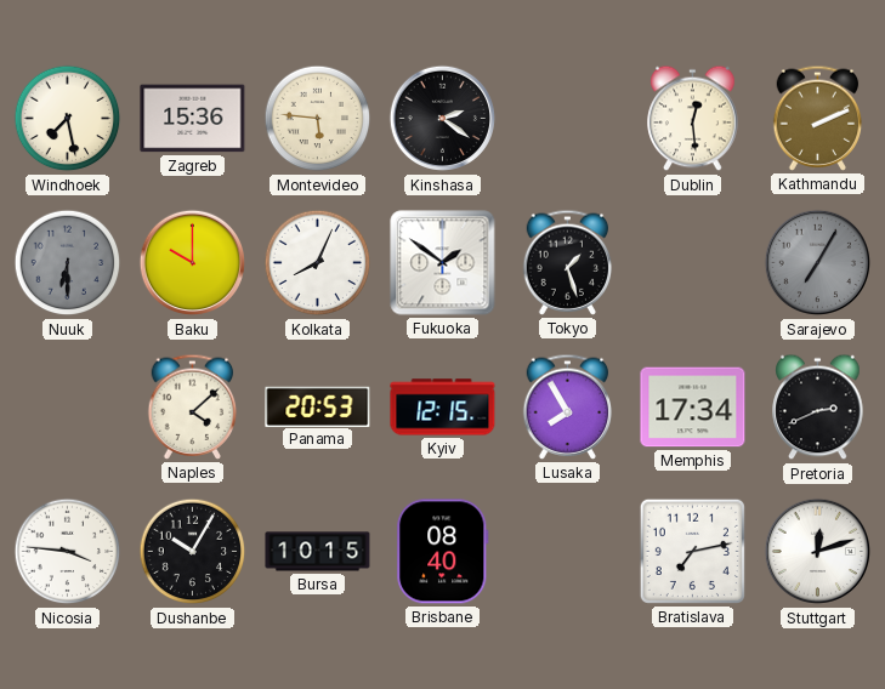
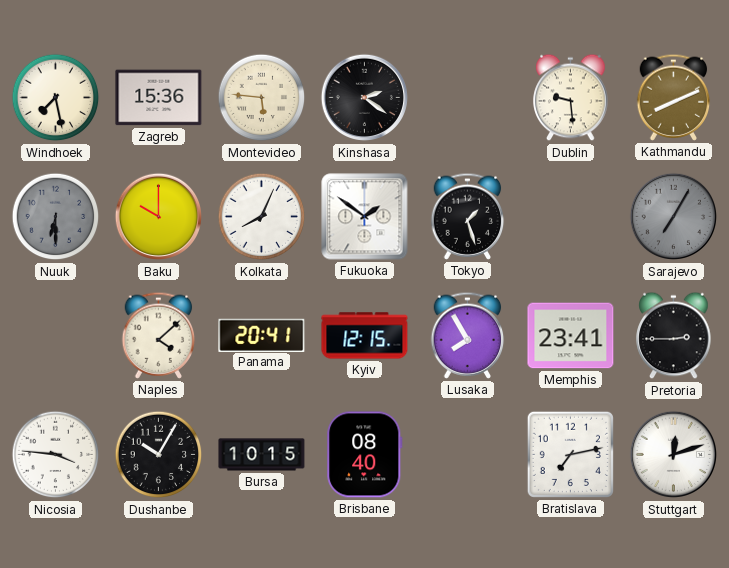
Dublin: 12:29 -> 9:29 (571, 98)
Kathmandu: 2:11 -> 8:11 (674, 97)
Panama: 20:53 -> 20:41 (262, 335)
Memphis: 17:34 -> 23:41 (571, 336)
Pretoria: 2:41 -> 2:45 (674, 336)
